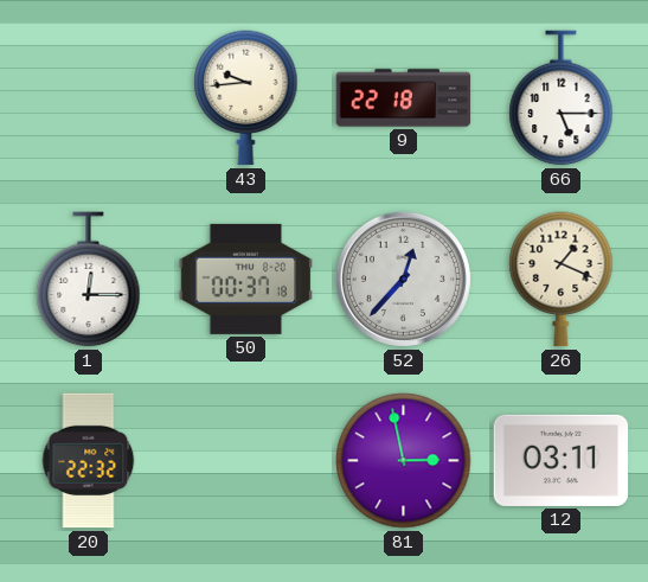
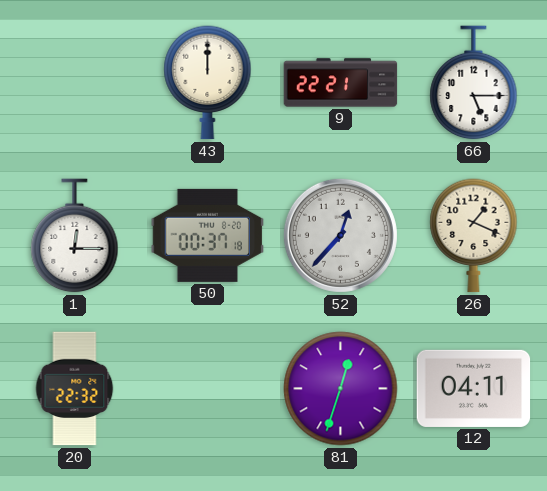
43: 9:44 -> 12:00 (208, 83)
9: 22:18 -> 22:21 (341, 83)
81: 2:58 -> 12:33 (341, 389)
12: 03:11 -> 04:11 (474, 388)
